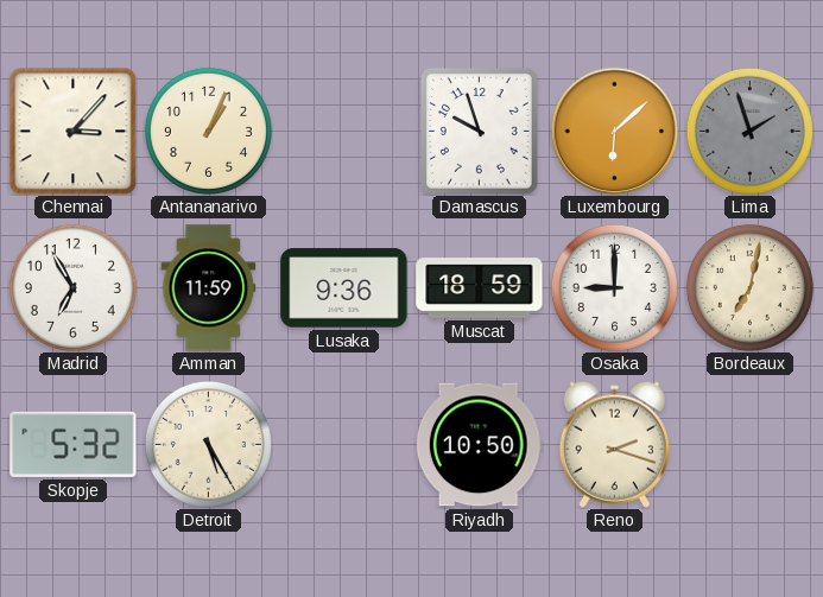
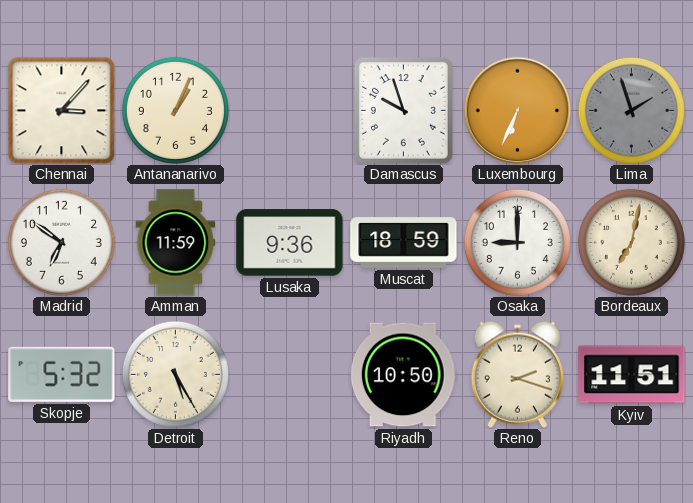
Luxembourg: 6:08 -> 6:34 (517, 110)
Madrid: 6:55 -> 6:51 (61, 242)
Kyiv: none -> 11:51 (632, 375)
